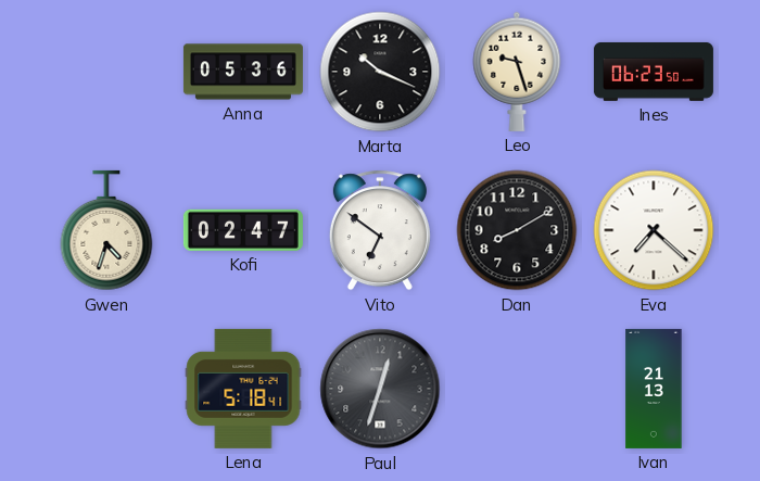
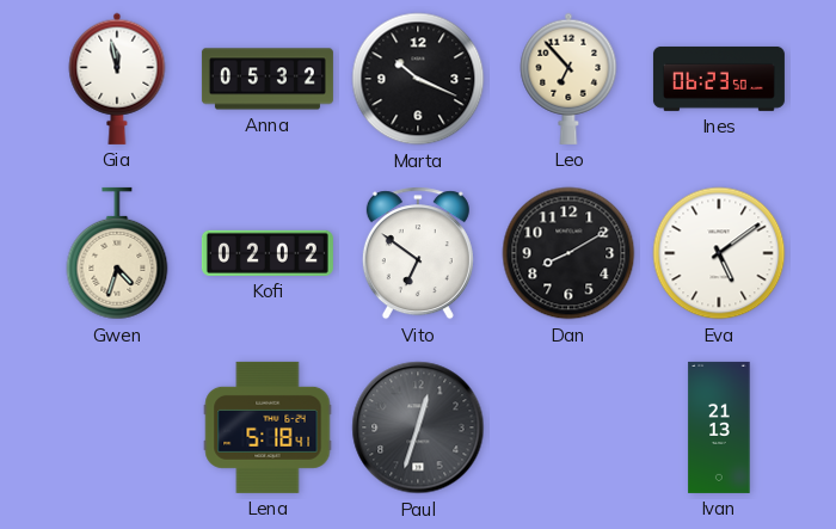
Gia: none -> 11:58 (117, 79)
Anna: 05:36 -> 05:32 (268, 79)
Leo: 9:27 -> 6:53 (568, 79)
Kofi: 02:47 -> 02:02 (268, 253)
Eva: 7:22 -> 5:09 (719, 253)
